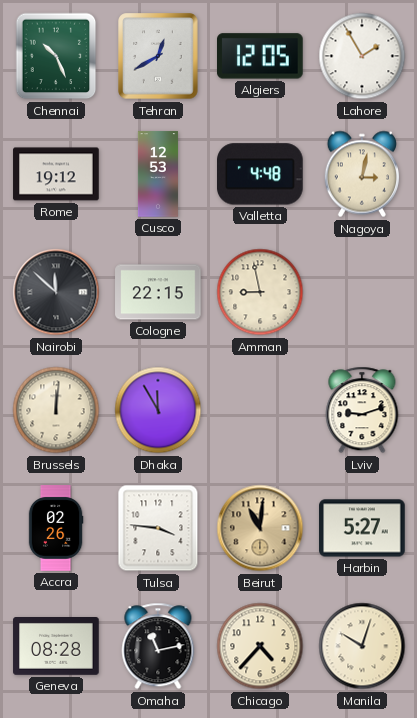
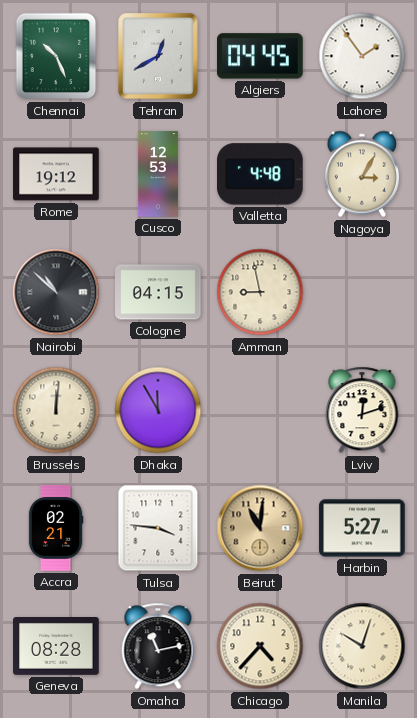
Algiers: 12:05 -> 04:45 (261, 56)
Lahore: 1:55 -> 1:54 (362, 56)
Nagoya: 3:02 -> 3:05 (362, 174)
Nairobi: 11:52 -> 10:52 (56, 292)
Cologne: 22:15 -> 04:15 (158, 292)
Lviv: 9:12 -> 12:12 (362, 410)
Accra: 02:26 -> 02:21 (56, 528)
